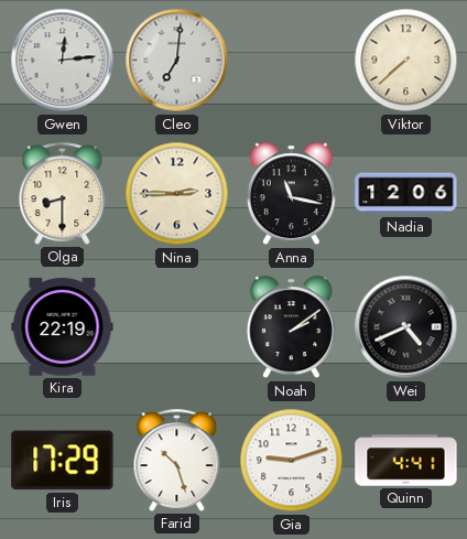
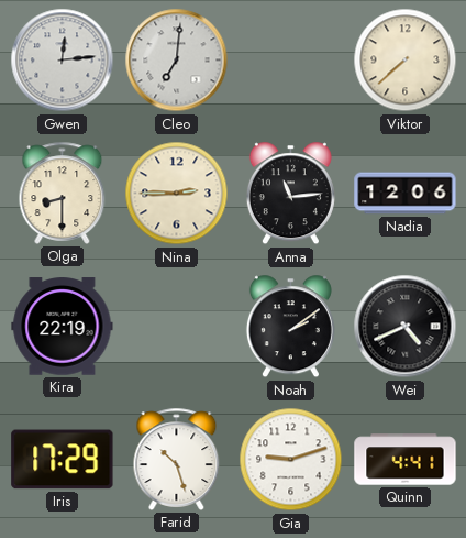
Anna: 11:17 -> 11:14 (290, 194)
